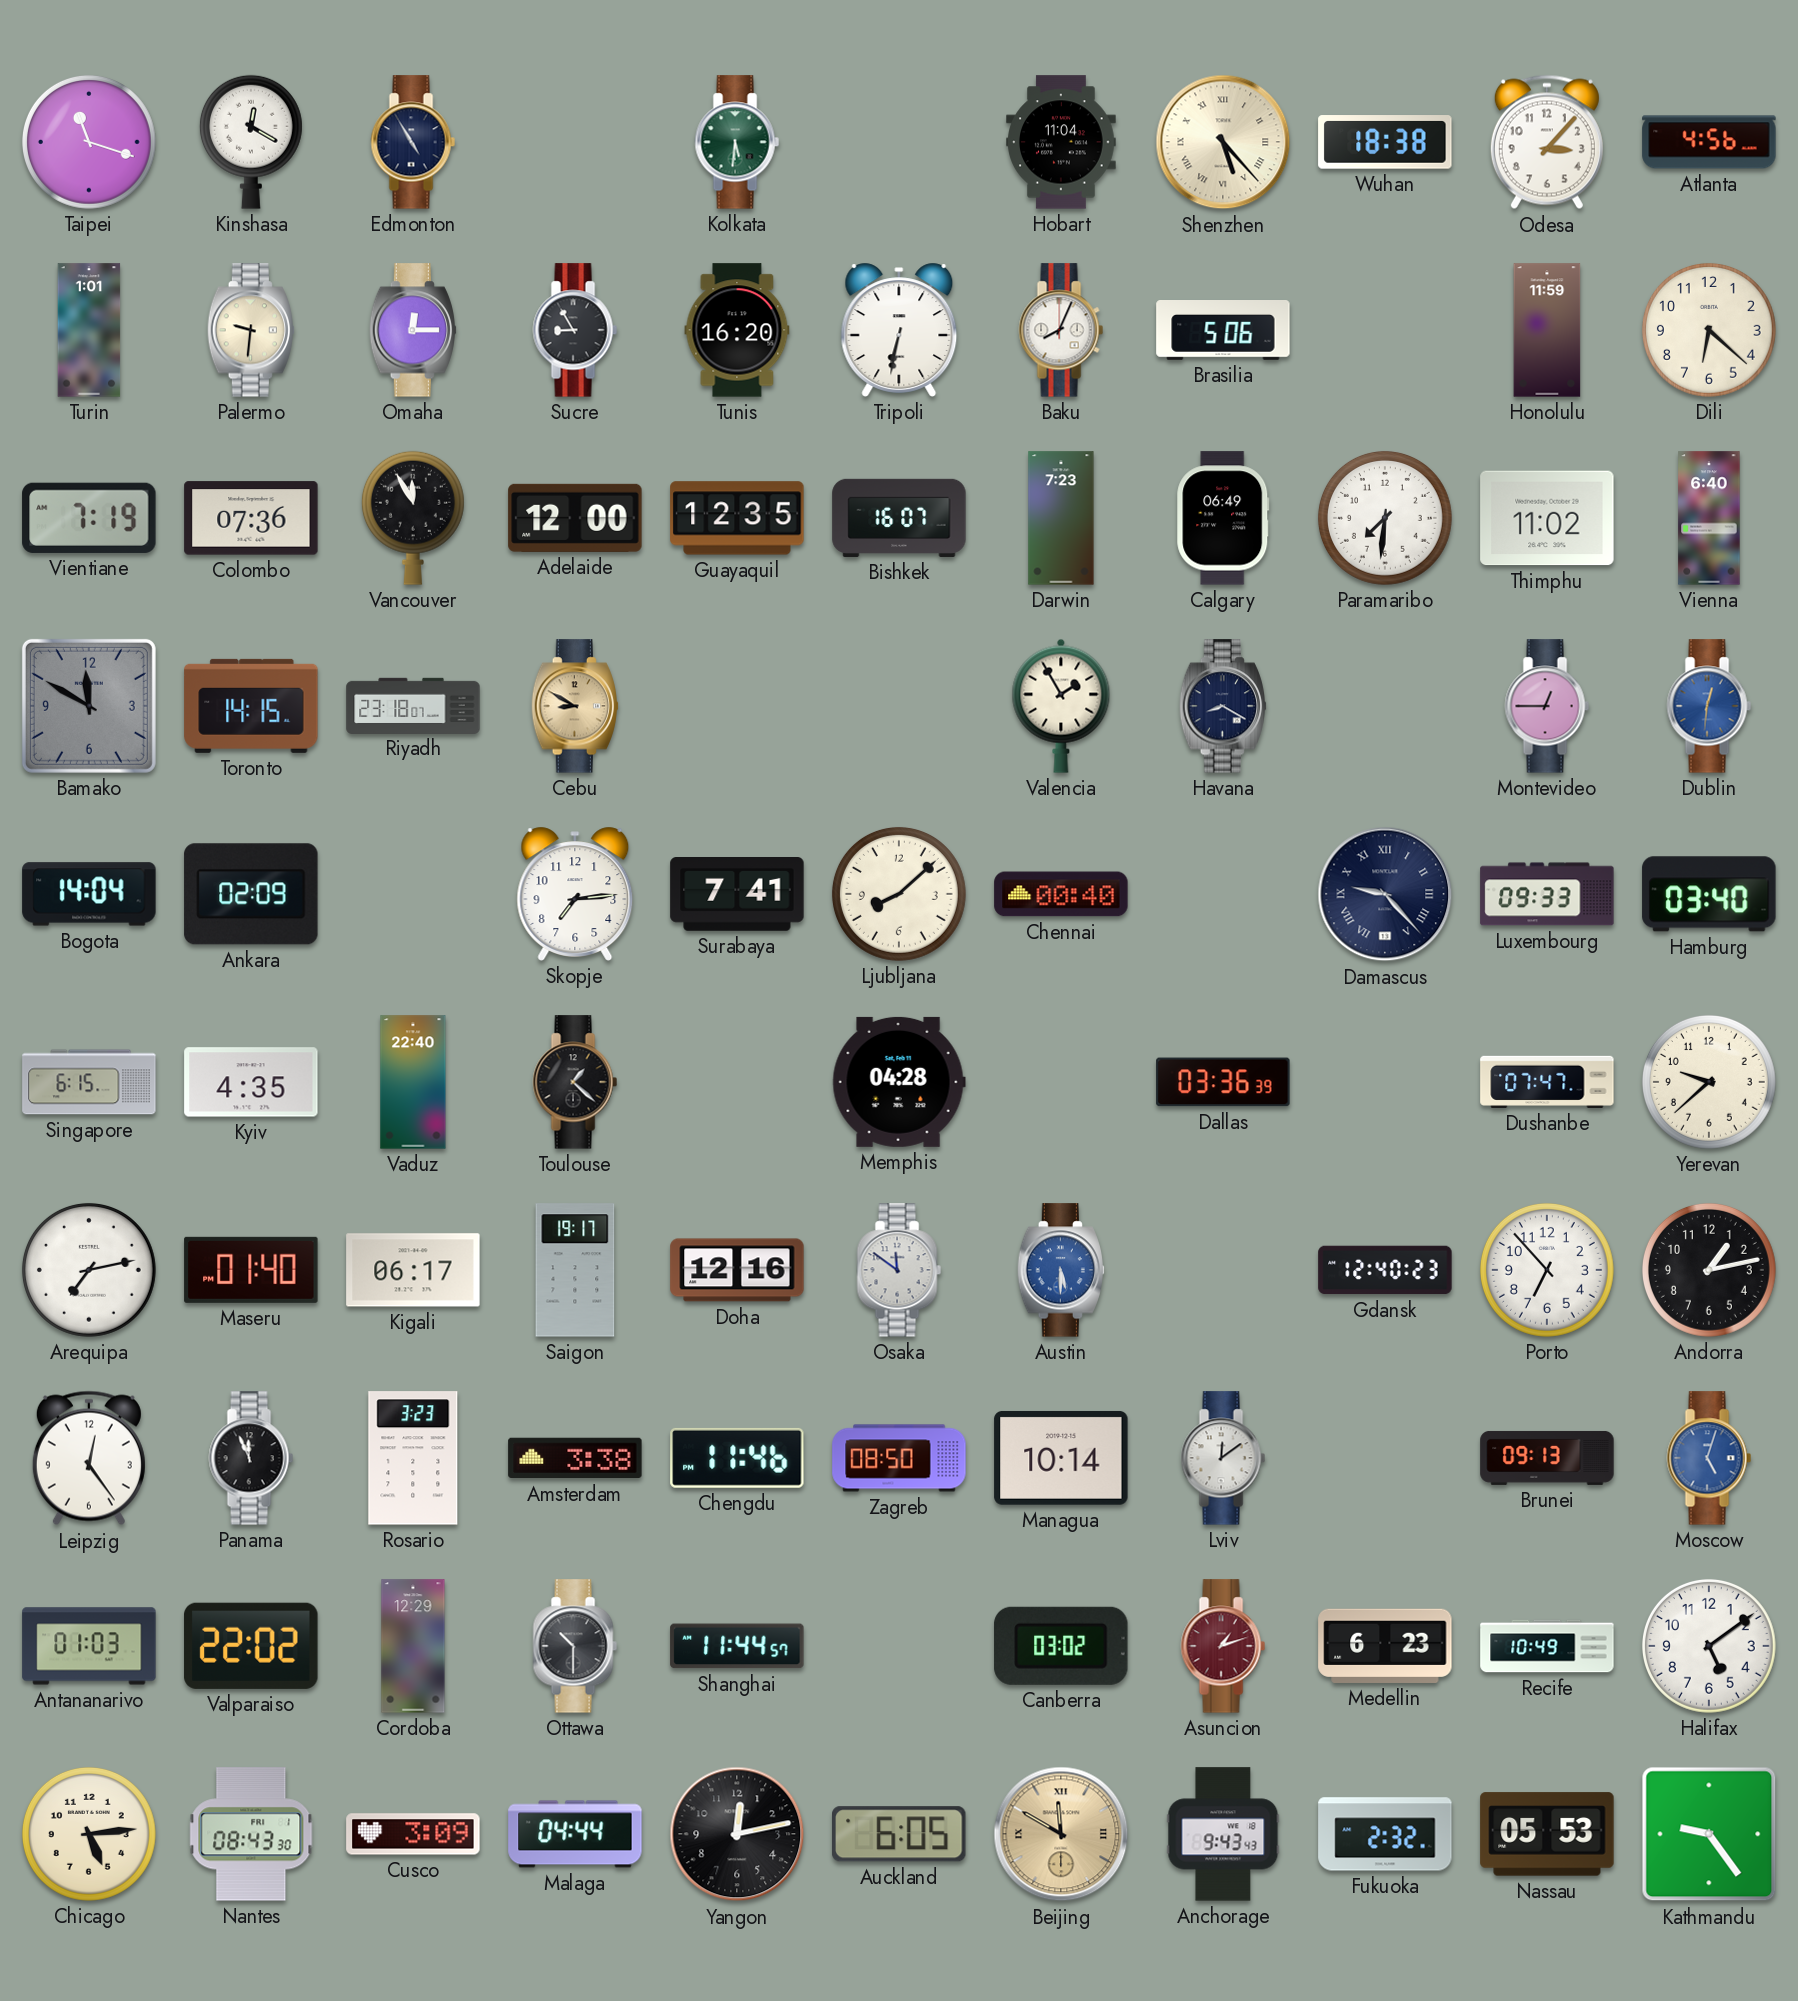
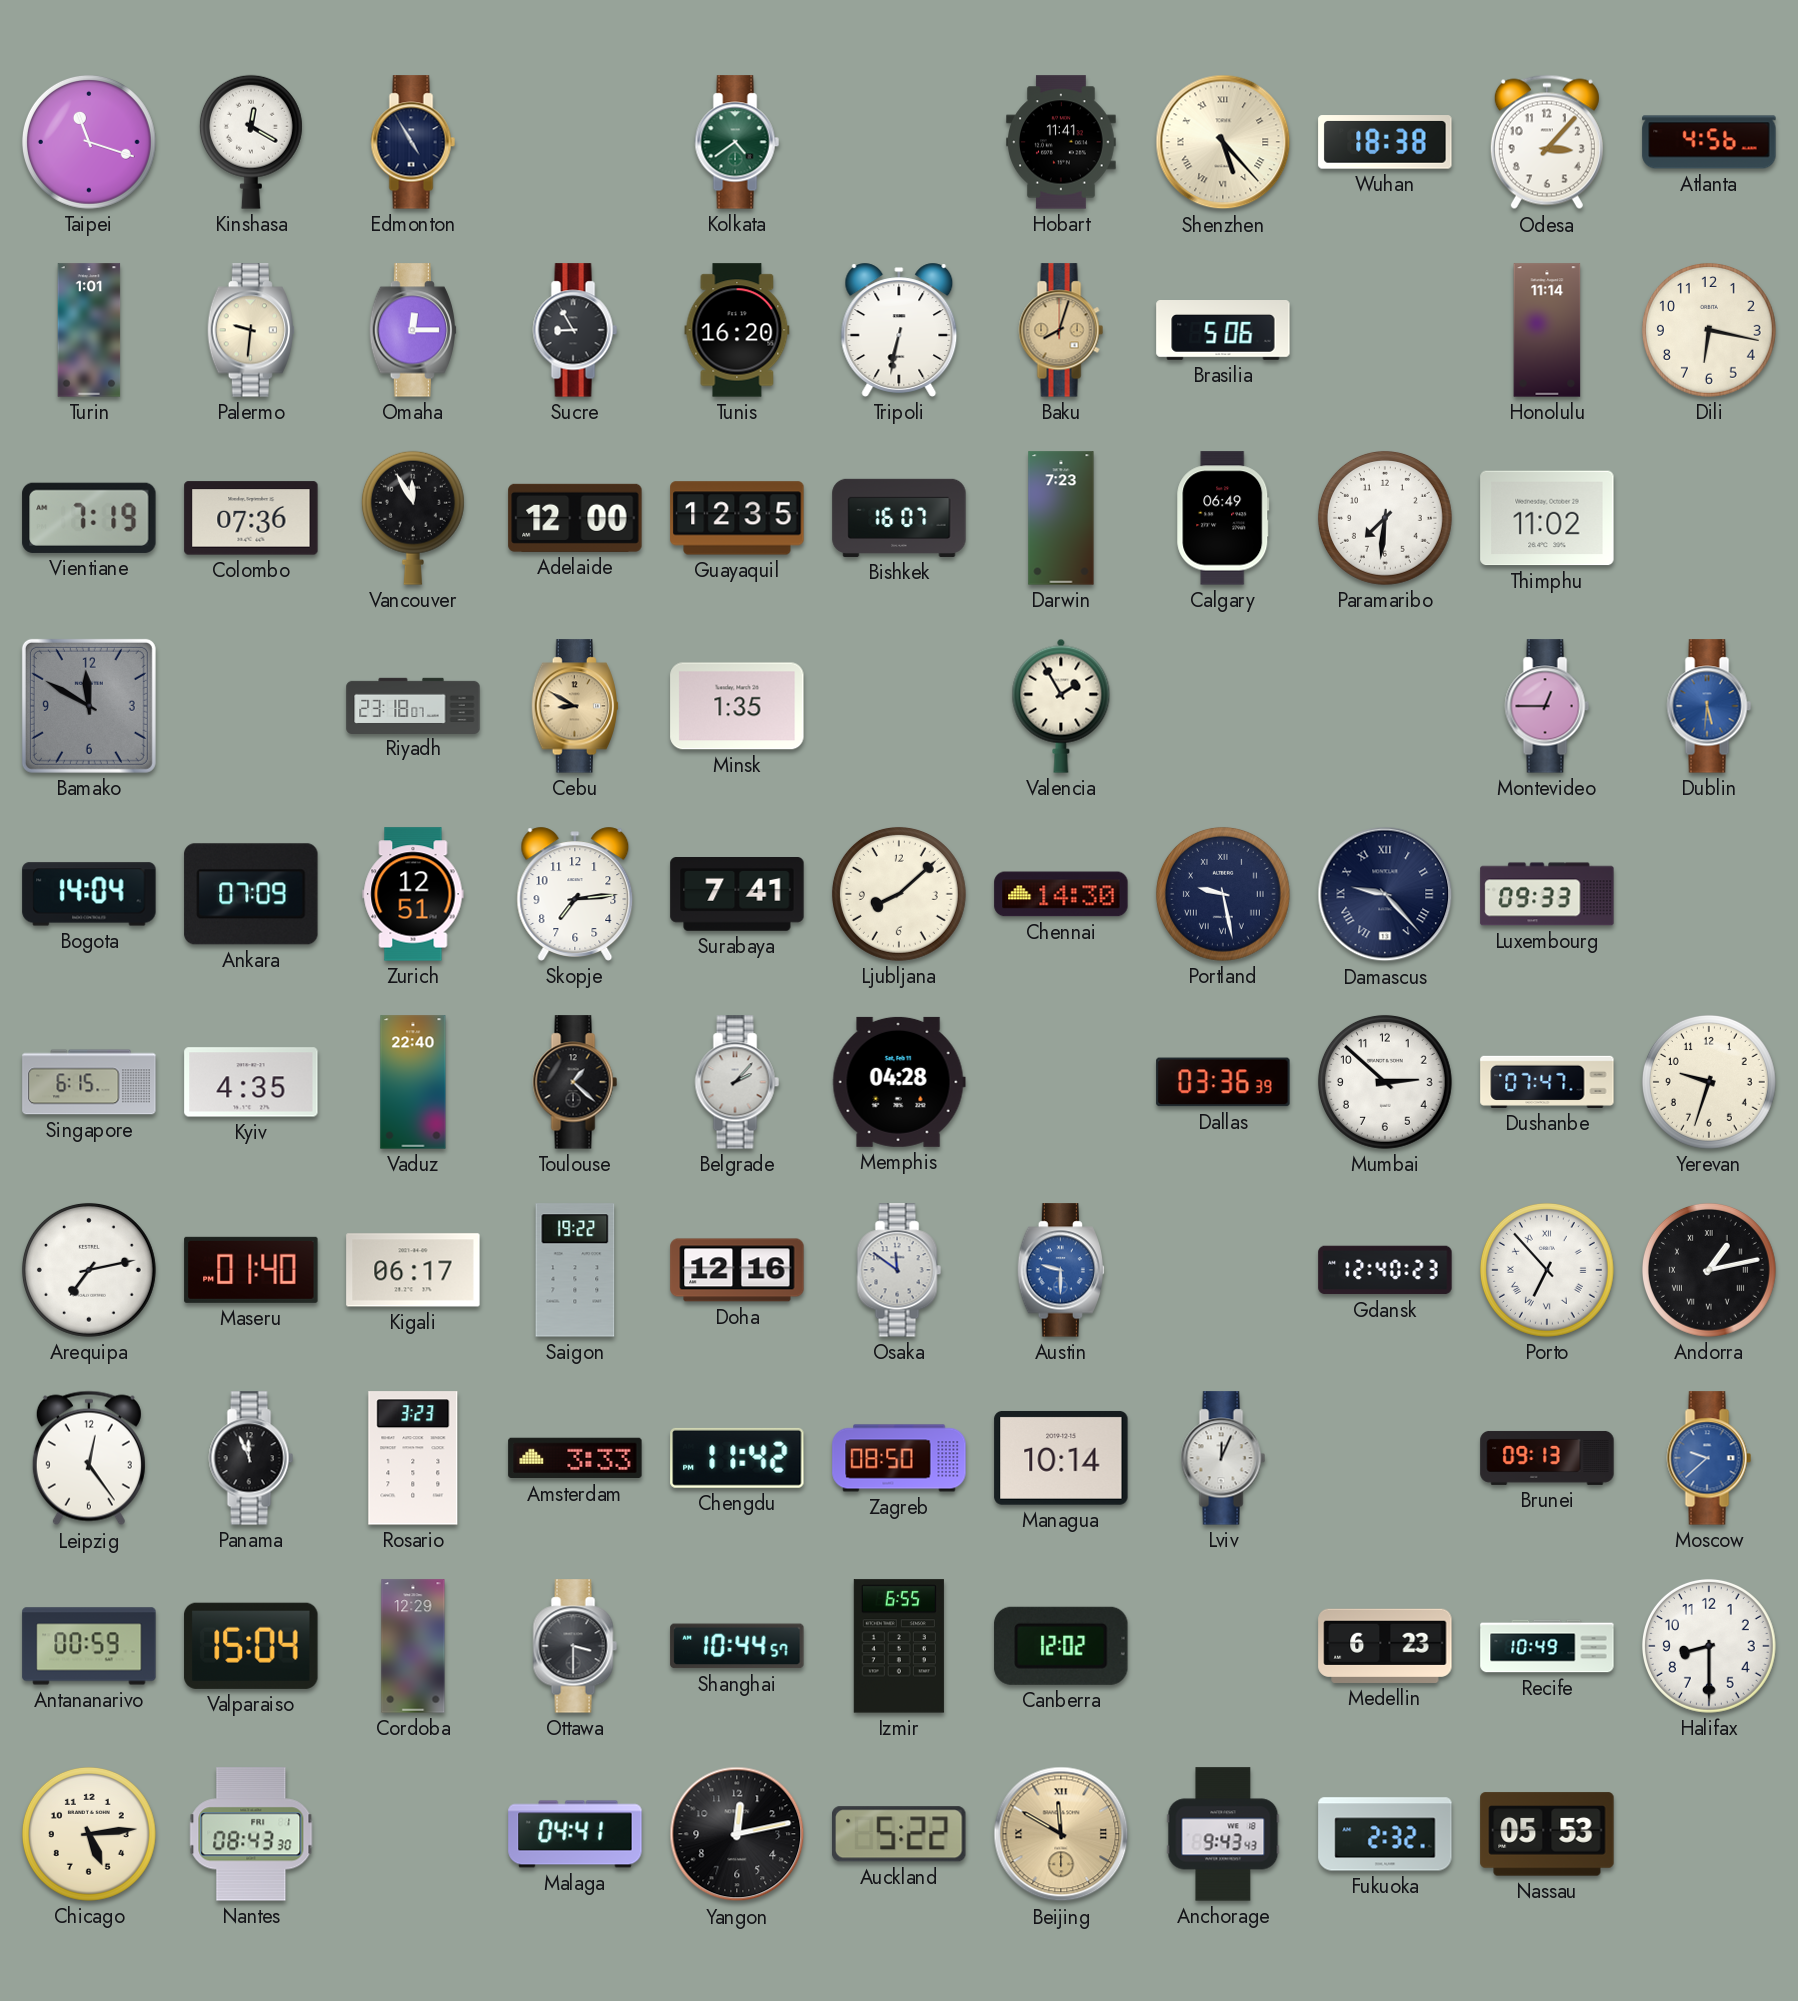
Kolkata: 5:31 -> 4:39 (737, 142)
Hobart: 11:04 -> 11:41 (1061, 142)
Baku: 8:04 -> 8:03 (1061, 330)
Baku dial: white -> champagne (1061, 330)
Honolulu: 11:59 -> 11:14 (1547, 330)
Dili: 6:22 -> 6:17 (1709, 330)
Vienna: 6:40 -> none (1709, 518)
Toronto: 14:15 -> none (251, 706)
Minsk: none -> 1:35 (737, 706)
Havana: 8:20 -> none (1222, 706)
Dublin: 12:31 -> 5:31 (1709, 706)
Ankara: 02:09 -> 07:09 (251, 894)
Zurich: none -> 12:51 (413, 894)
Chennai: 00:40 -> 14:30 (1061, 894)
Portland: none -> 9:28 (1223, 894)
Hamburg: 03:40 -> none (1709, 894)
Belgrade: none -> 2:07 (737, 1082)
Mumbai: none -> 2:52 (1385, 1082)
Yerevan: 9:38 -> 9:33 (1709, 1082)
Saigon: 19:17 -> 19:22 (575, 1270)
Austin: 5:30 -> 9:30 (1060, 1270)
Porto numerals: Arabic -> Roman (1547, 1270)
Andorra numerals: Arabic -> Roman (1709, 1270)
Amsterdam: 3:38 -> 3:33 (575, 1458)
Chengdu: 11:46 -> 11:42 (737, 1458)
Lviv: 12:09 -> 12:04 (1223, 1458)
Moscow: 5:03 -> 9:38 (1709, 1458)
Antananarivo: 01:03 -> 00:59 (89, 1646)
Valparaiso: 22:02 -> 15:04 (251, 1646)
Ottawa: 10:30 -> 3:30 (575, 1646)
Shanghai: 11:44 -> 10:44 (737, 1646)
Izmir: none -> 6:55 (899, 1646)
Canberra: 03:02 -> 12:02 (1062, 1646)
Asuncion: 1:12 -> none (1223, 1646)
Halifax: 5:09 -> 8:30 (1709, 1646)
Cusco: 3:09 -> none (413, 1834)
Malaga: 04:44 -> 04:41 (575, 1834)
Auckland: 6:05 -> 5:22 (900, 1834)
Kathmandu: 9:24 -> none (1709, 1834)
